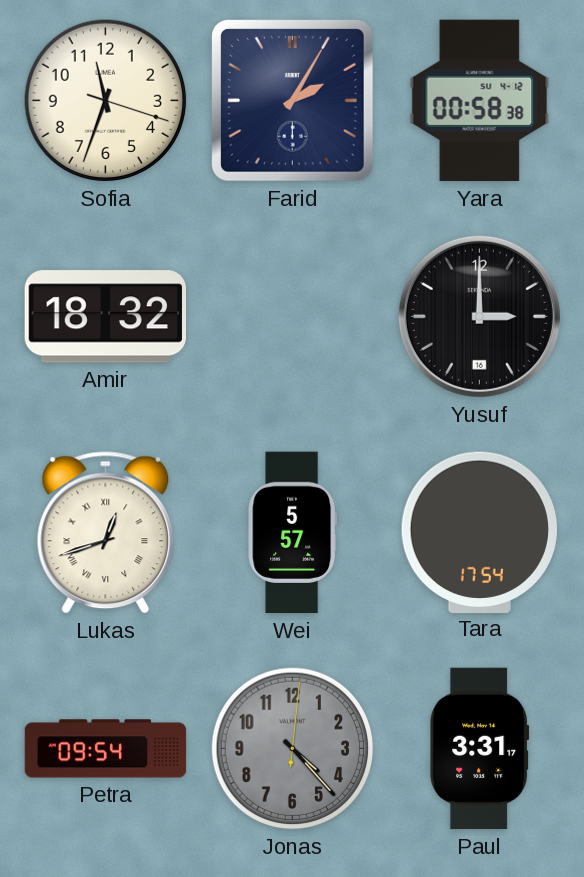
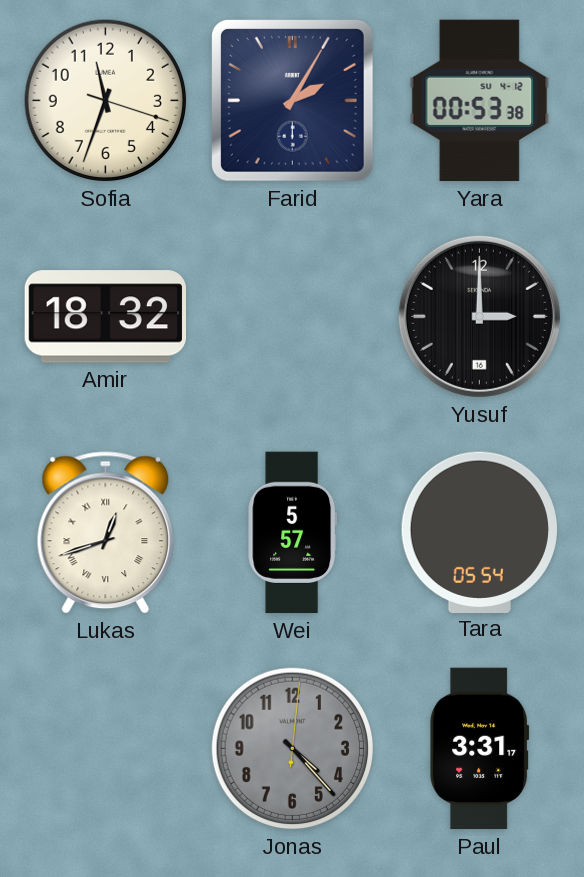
Yara: 00:58 -> 00:53 (480, 101)
Tara: 17:54 -> 05:54 (479, 532)
Petra: 09:54 -> none (106, 749)
